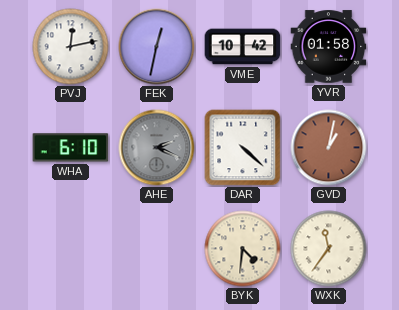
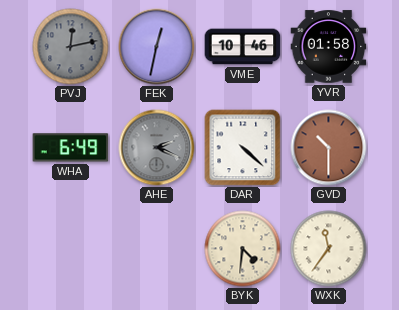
PVJ dial: white -> grey (71, 47)
VME: 10:42 -> 10:46 (243, 47)
WHA: 6:10 -> 6:49 (71, 148)
GVD: 1:02 -> 10:30 (329, 148)
